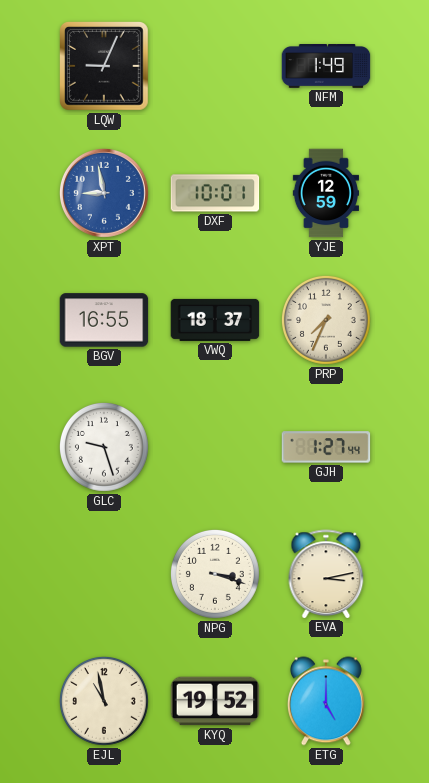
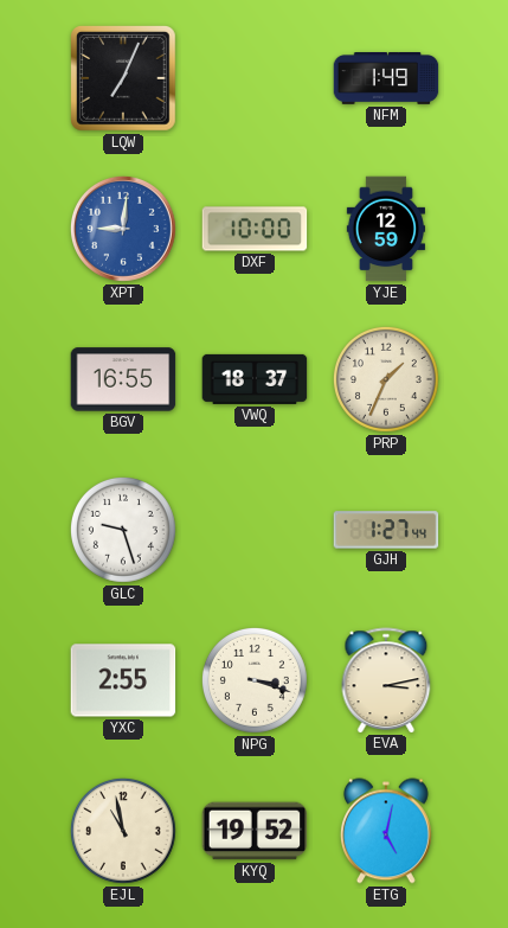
LQW: 9:04 -> 7:04 (124, 79)
XPT: 8:58 -> 9:01 (123, 229)
DXF: 10:01 -> 10:00 (255, 229)
PRP: 7:34 -> 1:34 (386, 379)
YXC: none -> 2:55 (123, 680)
ETG: 5:00 -> 5:02 (386, 831)
